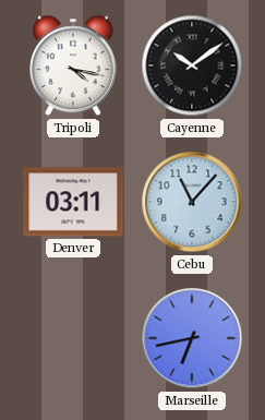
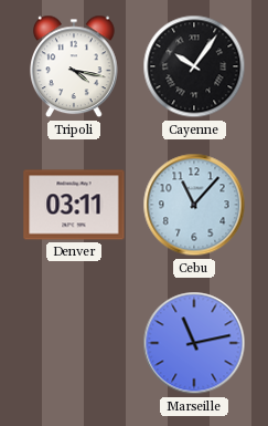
Cayenne: 10:09 -> 10:06 (194, 66)
Marseille: 6:43 -> 11:13 (194, 343)
